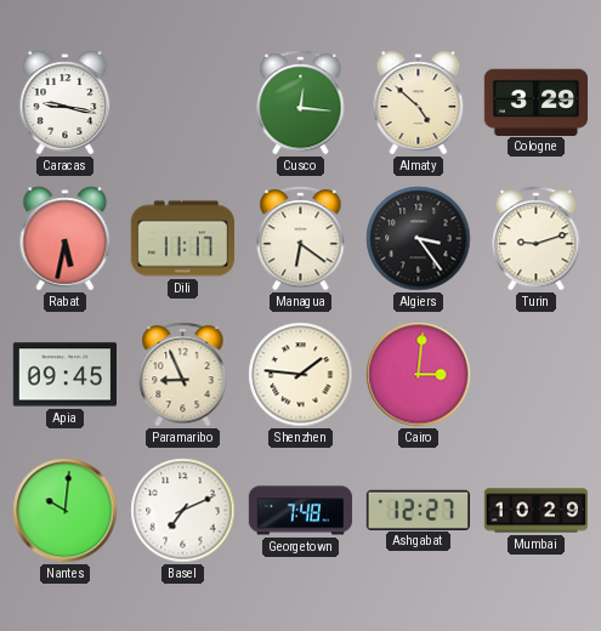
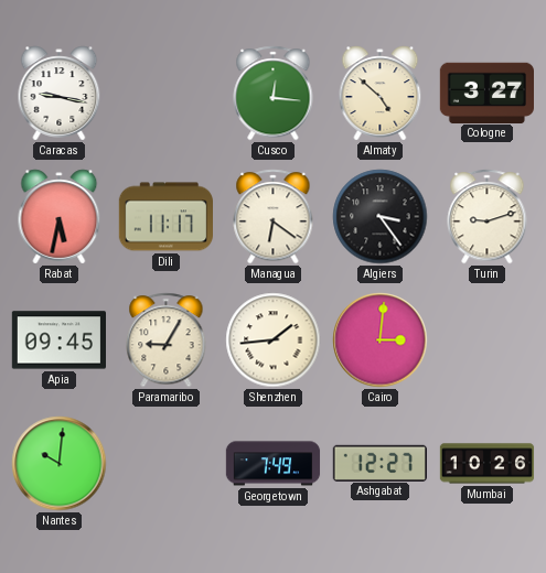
Cologne: 3:29 -> 3:27 (486, 93)
Paramaribo: 8:56 -> 9:05 (167, 340)
Shenzhen: 1:46 -> 1:44 (274, 340)
Basel: 7:11 -> none (183, 511)
Georgetown: 7:48 -> 7:49 (274, 464)
Mumbai: 10:29 -> 10:26 (488, 464)
